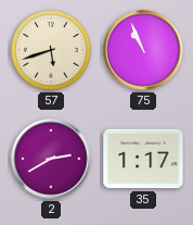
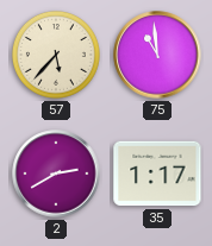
57: 5:42 -> 5:37 (56, 55)
75: 10:56 -> 10:59 (157, 55)
